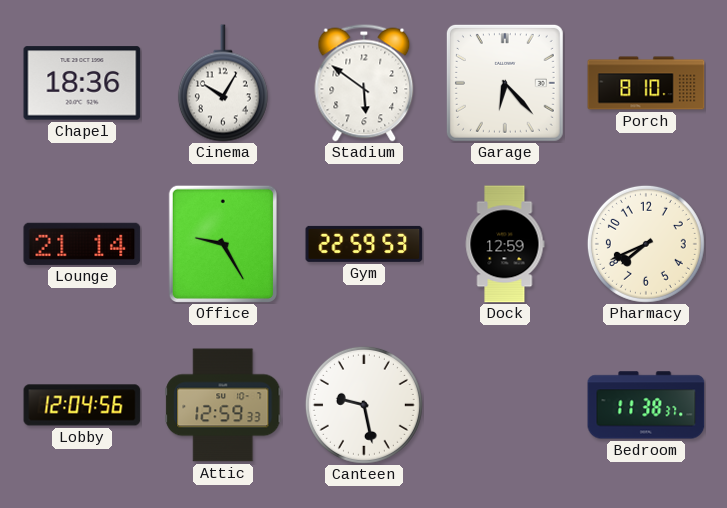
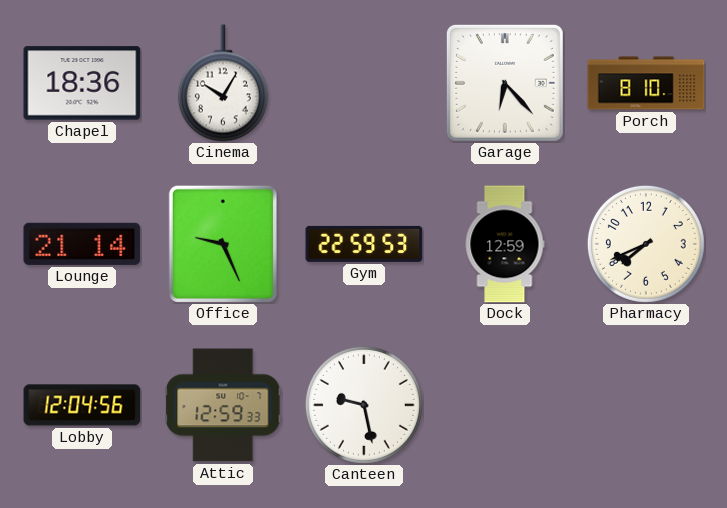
Stadium: 5:51 -> none (364, 83)
Office: 9:25 -> 9:26 (223, 244)
Bedroom: 11:38 -> none (646, 405)
